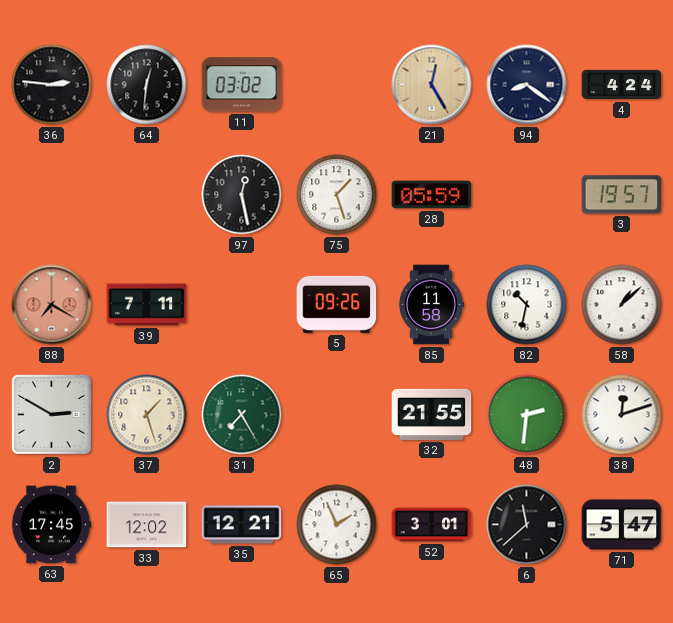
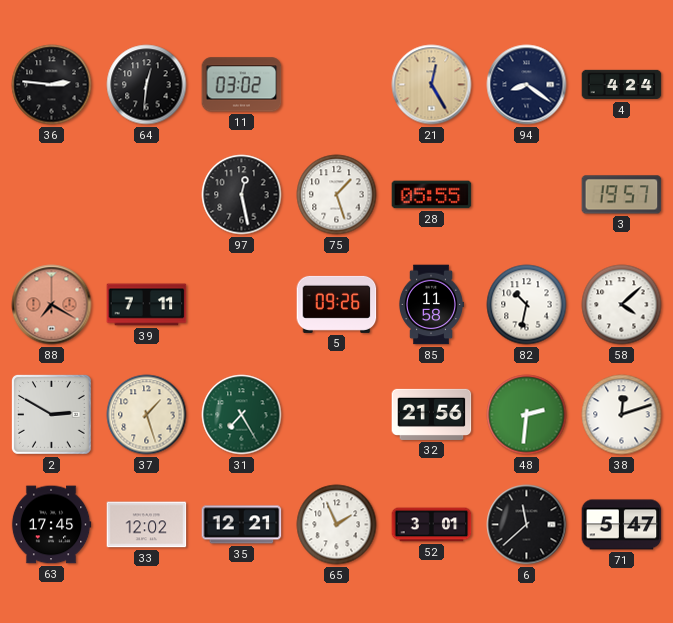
28: 05:59 -> 05:55 (432, 195)
58: 1:08 -> 4:08 (622, 305)
32: 21:55 -> 21:56 (432, 414)
